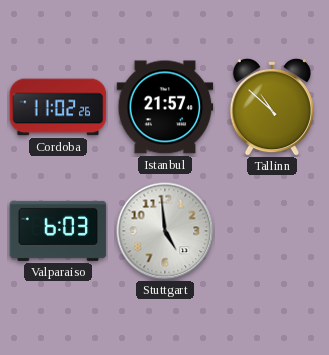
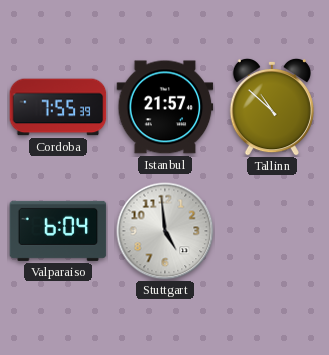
Cordoba: 11:02 -> 7:55 (58, 107)
Valparaiso: 6:03 -> 6:04 (58, 231)
